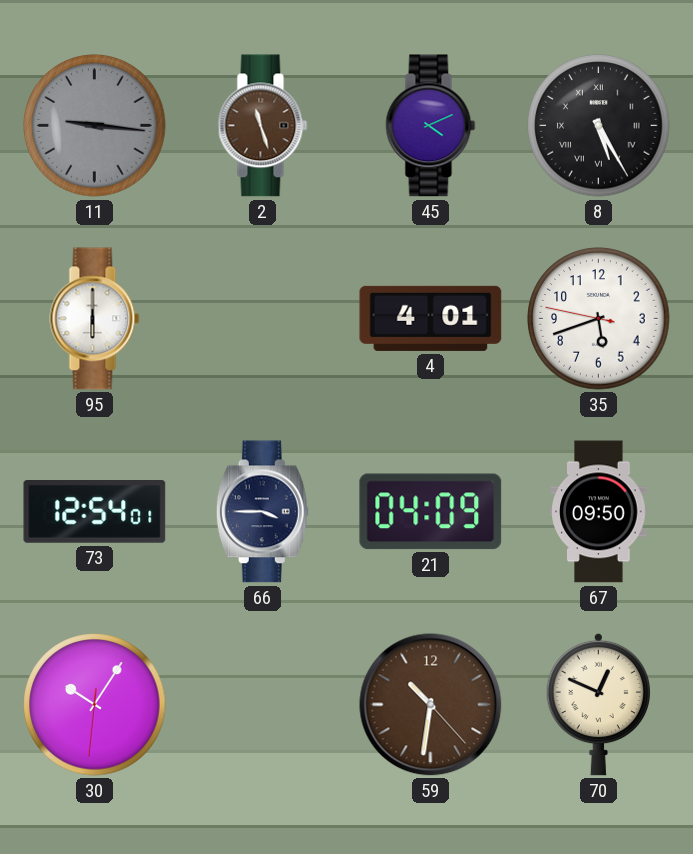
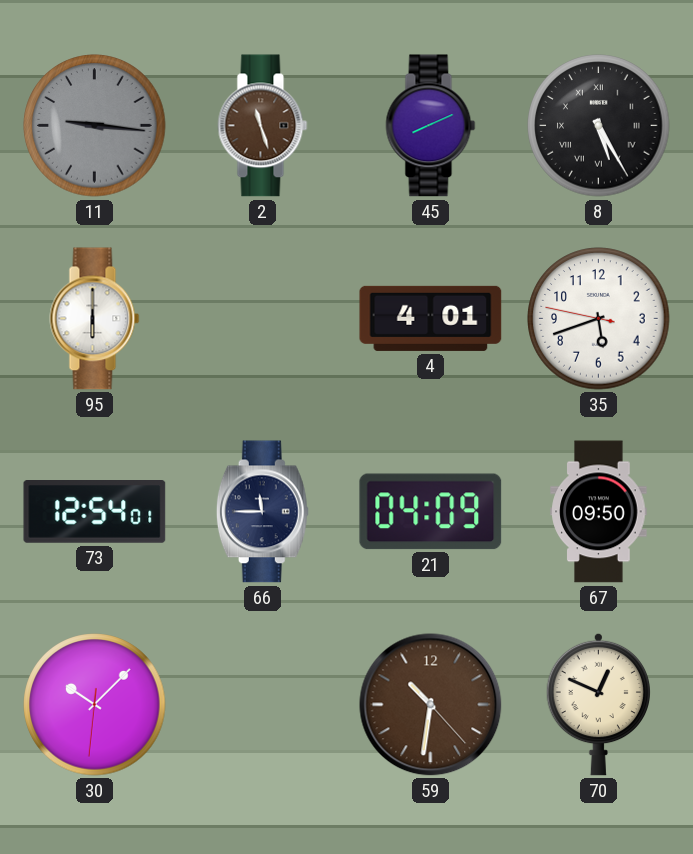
45: 4:11 -> 8:11 (431, 126)
66: 3:45 -> 11:45 (262, 512)
30: 10:05 -> 10:07 (95, 705)
